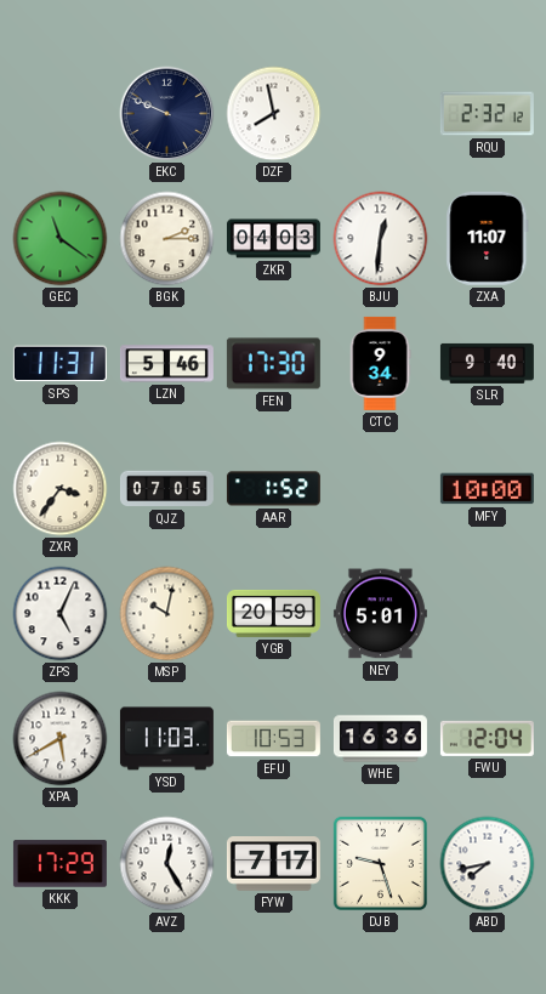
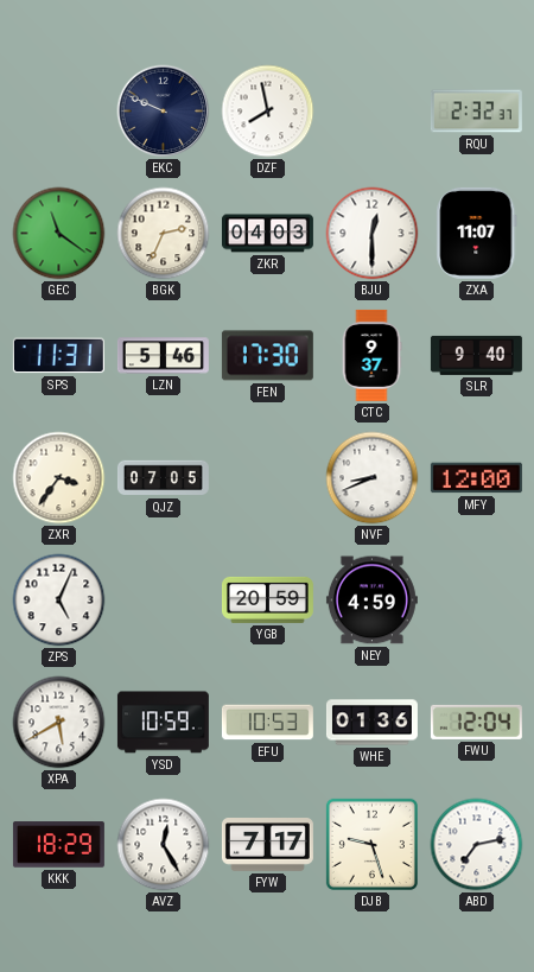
RQU: 2:32:12 -> 2:32:37 (476, 112)
BGK: 2:15 -> 2:34 (164, 234)
BJU: 12:31 -> 12:30 (373, 234)
CTC: 9:34 -> 9:37 (371, 355)
AAR: 1:52 -> none (273, 489)
NVF: none -> 8:41 (373, 478)
MFY: 10:00 -> 12:00 (476, 478)
MSP: 10:02 -> none (167, 614)
NEY: 5:01 -> 4:59 (371, 601)
YSD: 11:03 -> 10:59 (163, 723)
WHE: 16:36 -> 01:36 (371, 723)
KKK: 17:29 -> 18:29 (58, 845)
ABD: 7:43 -> 7:13 (477, 845)
